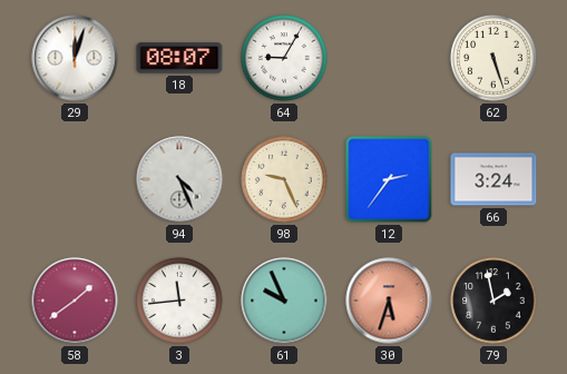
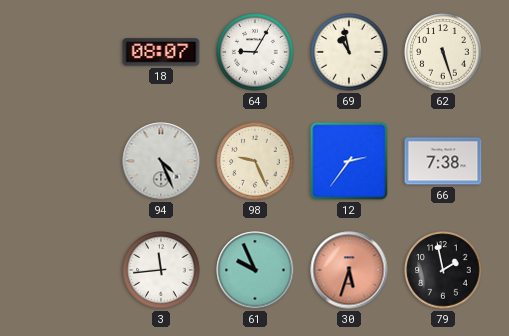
29: 12:03 -> none (75, 58)
69: none -> 10:58 (349, 52)
66: 3:24 -> 7:38 (443, 161)
58: 1:39 -> none (75, 301)
